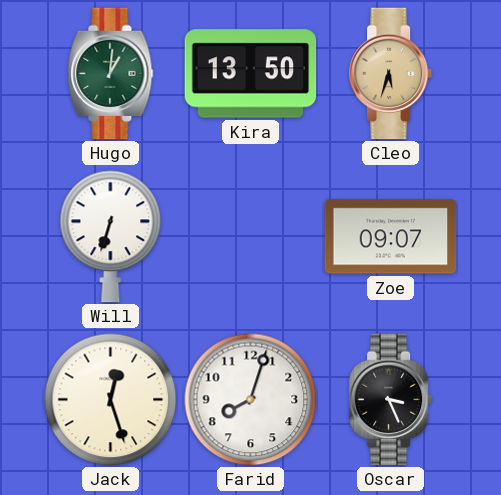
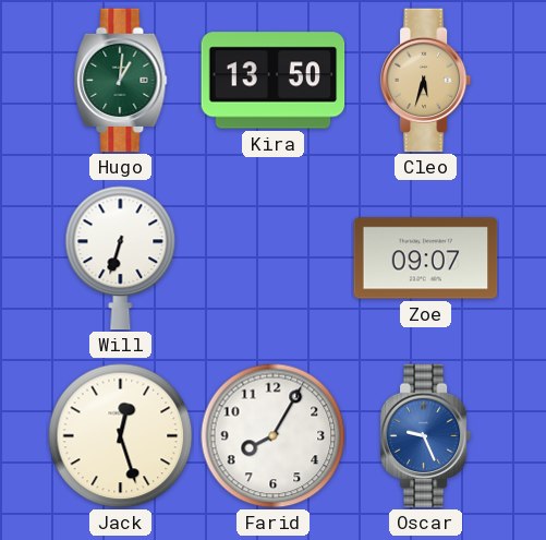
Farid: 8:03 -> 8:05 (274, 436)
Oscar: 3:26 -> 9:26 (426, 436)
Oscar dial: black -> blue (426, 436)
